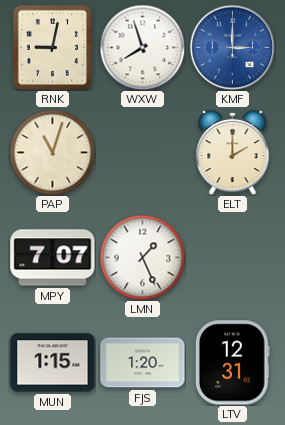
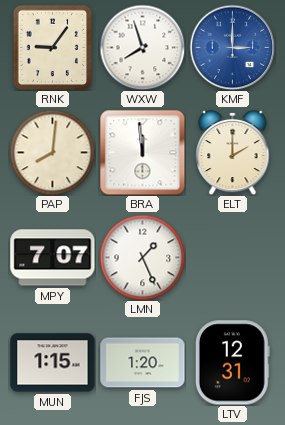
RNK: 9:02 -> 9:06 (53, 47)
PAP: 11:03 -> 8:01 (52, 152)
BRA: none -> 11:59 (142, 152)
